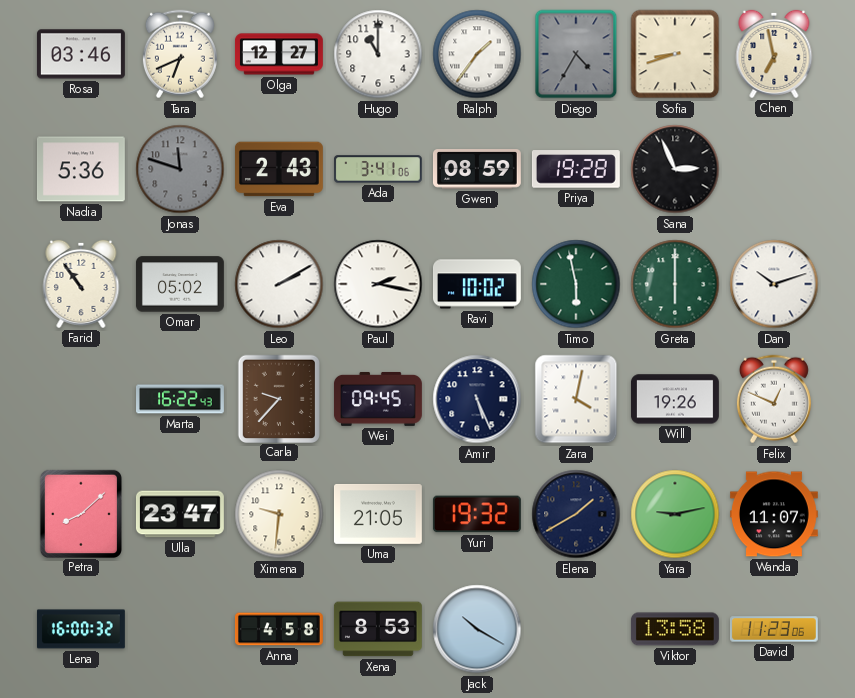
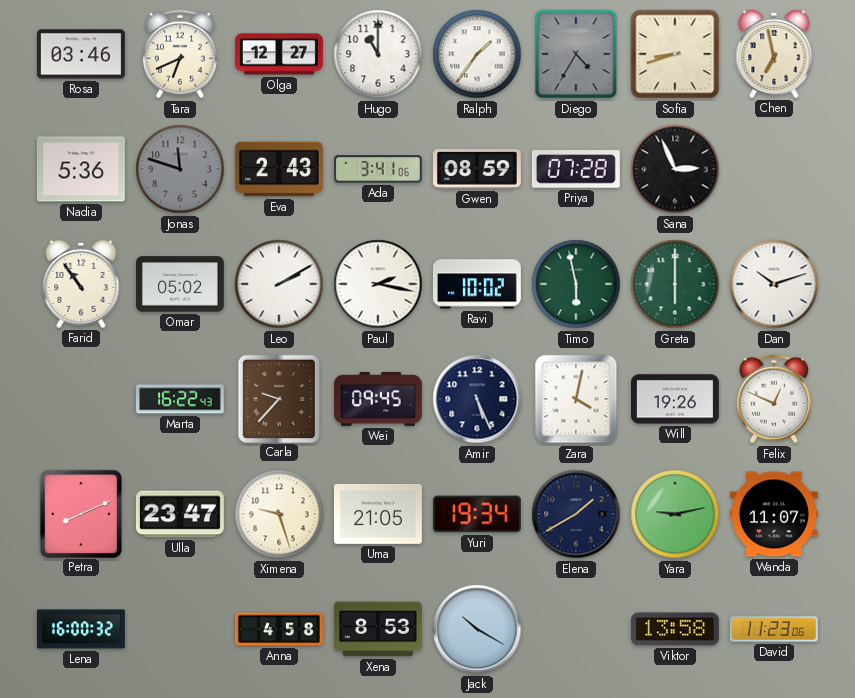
Priya: 19:28 -> 07:28 (576, 169)
Petra: 8:08 -> 8:11 (80, 513)
Ximena: 9:31 -> 9:27 (279, 514)
Yuri: 19:32 -> 19:34 (477, 514)
